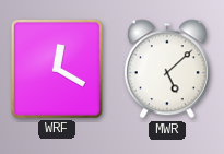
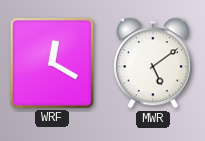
MWR: 5:08 -> 5:09 (153, 63)
